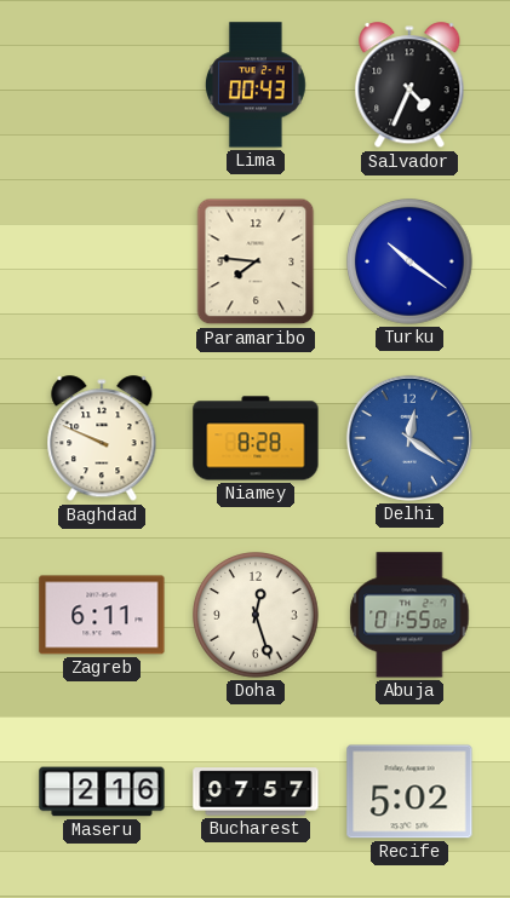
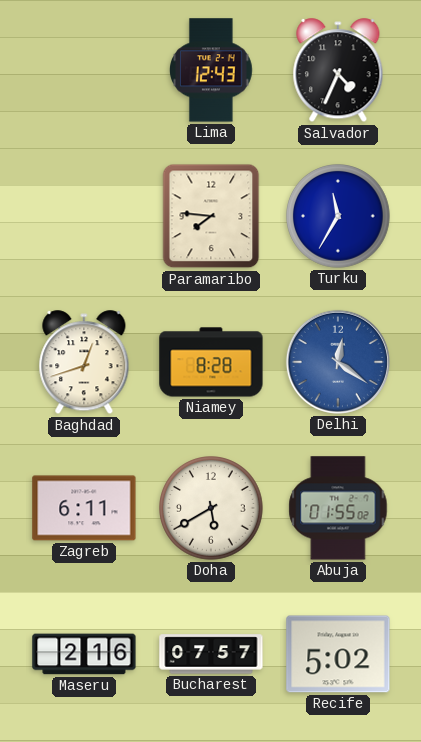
Lima: 00:43 -> 12:43 (211, 70)
Turku: 10:21 -> 11:35 (339, 217)
Baghdad: 9:49 -> 12:42 (84, 363)
Doha: 12:27 -> 5:40 (212, 509)
